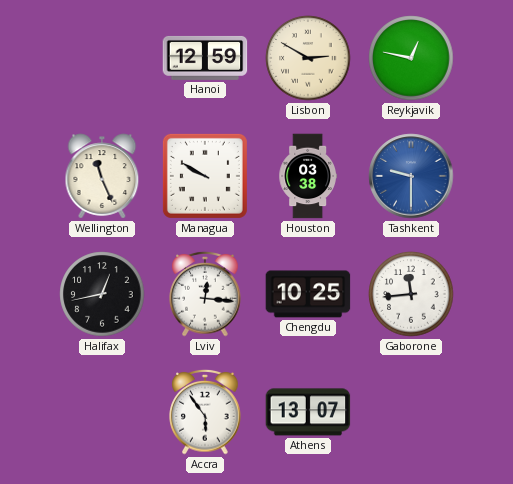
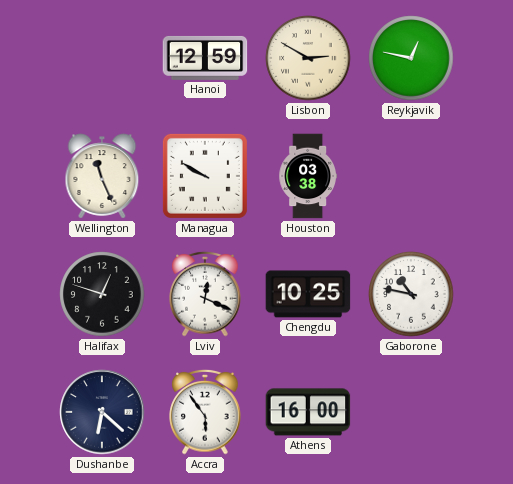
Tashkent: 9:30 -> none (411, 176)
Halifax: 12:43 -> 12:48 (102, 294)
Lviv: 12:16 -> 12:19 (205, 294)
Gaborone: 11:44 -> 10:47 (411, 294)
Dushanbe: none -> 6:22 (102, 412)
Athens: 13:07 -> 16:00 (308, 412)
